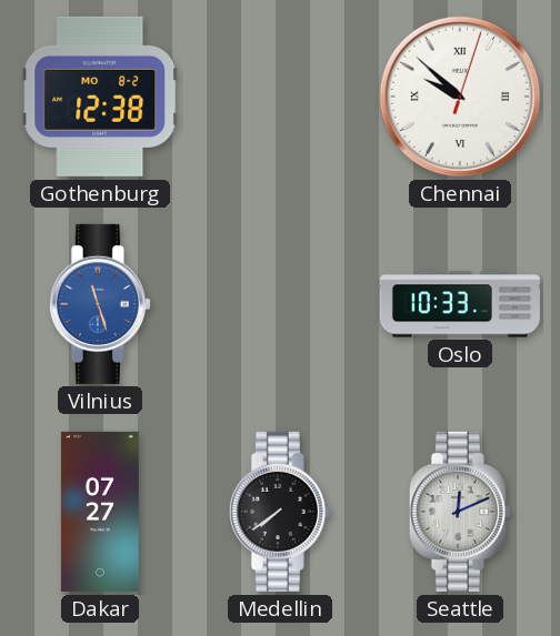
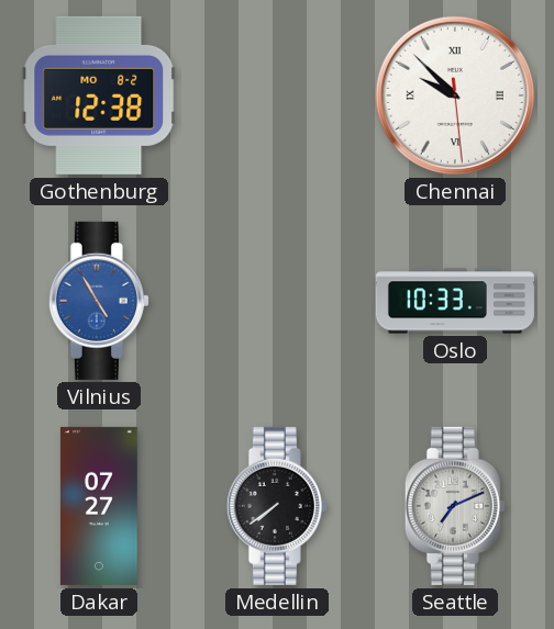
Chennai: 9:52:03 -> 9:52:29 (455, 96)
Vilnius: 11:27 -> 4:55 (99, 301)
Seattle: 12:11 -> 7:11 (455, 506)
